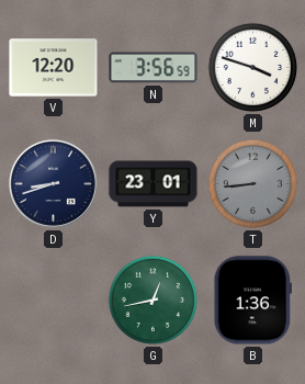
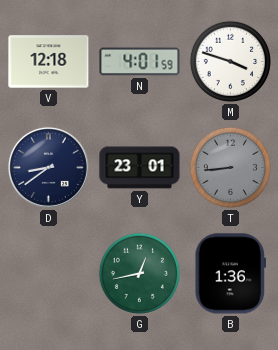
V: 12:20 -> 12:18 (49, 62)
N: 3:56 -> 4:01 (140, 62)
D: 8:42 -> 8:39 (48, 167)
